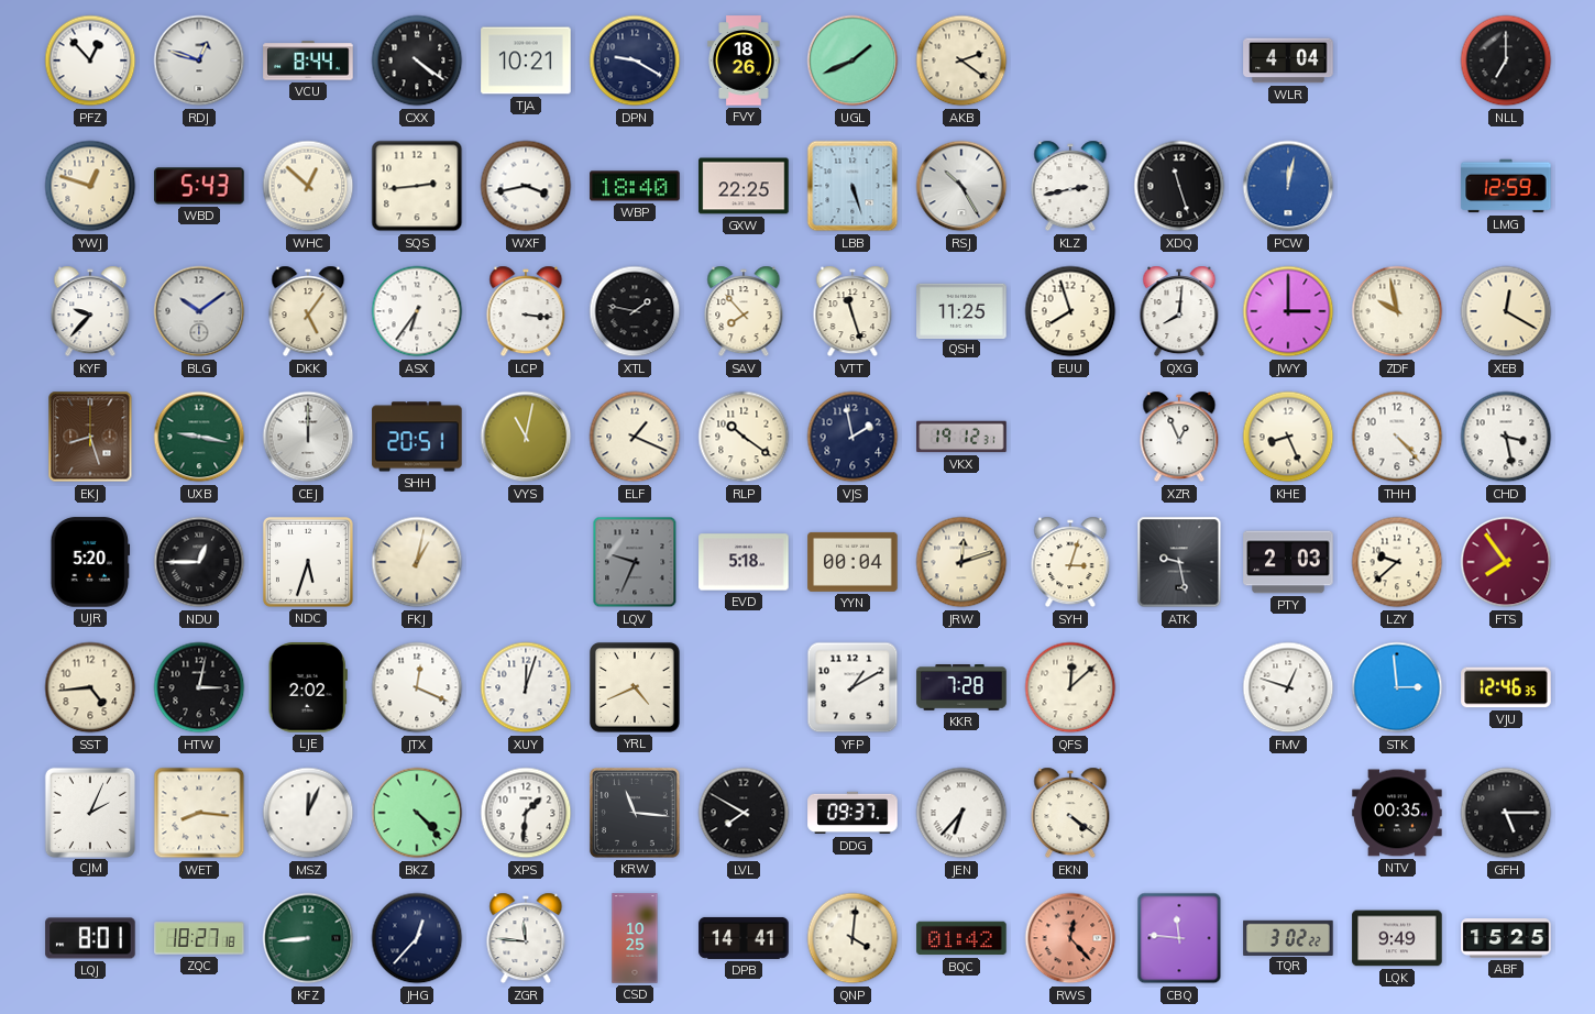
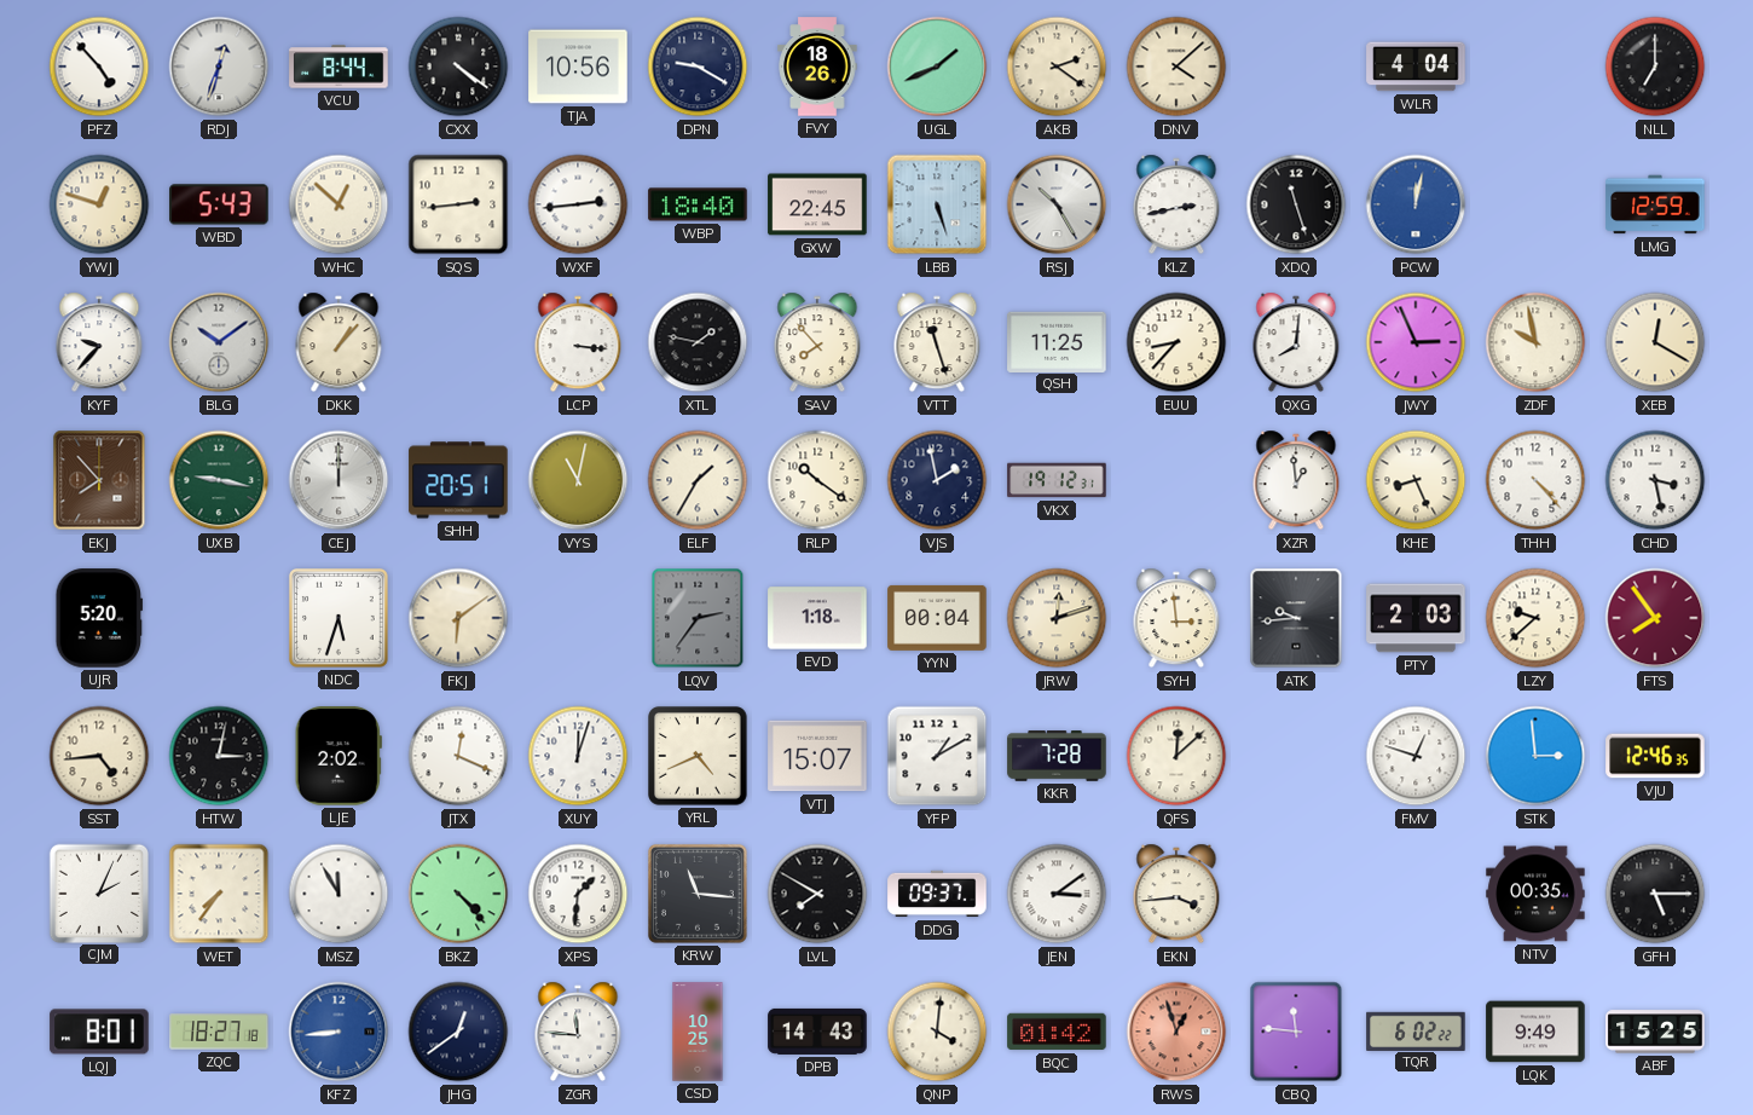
PFZ: 12:53 -> 4:53 (99, 67)
RDJ: 12:48 -> 12:33 (219, 67)
TJA: 10:21 -> 10:56 (578, 67)
DNV: none -> 4:08 (1176, 67)
WXF: 3:43 -> 2:44 (578, 204)
GXW: 22:25 -> 22:45 (817, 204)
DKK: 5:06 -> 1:07 (339, 342)
ASX: 6:36 -> none (417, 311)
EUU: 7:57 -> 8:37 (1176, 342)
JWY: 3:00 -> 2:56 (1416, 342)
EKJ: 8:27 -> 7:53 (99, 480)
ELF: 1:19 -> 1:35 (698, 480)
XZR: 12:56 -> 12:59 (1296, 480)
NDU: 12:45 -> none (199, 562)
FKJ: 1:02 -> 6:09 (458, 618)
LQV: 9:34 -> 2:36 (698, 618)
EVD: 5:18 -> 1:18 (817, 618)
SYH: 3:03 -> 2:59 (1176, 618)
ATK: 9:28 -> 9:44 (1296, 618)
VTJ: none -> 15:07 (817, 756)
WET: 8:16 -> 7:36 (219, 894)
MSZ: 12:04 -> 11:55 (339, 894)
JEN: 6:37 -> 3:09 (1057, 894)
EKN: 4:21 -> 3:44 (1176, 894)
KFZ dial: green -> blue (339, 1032)
JHG: 12:37 -> 12:39 (458, 1032)
DPB: 14:41 -> 14:43 (817, 1032)
RWS: 12:23 -> 12:57 (1176, 1032)
TQR: 3:02 -> 6:02 (1416, 1030)
